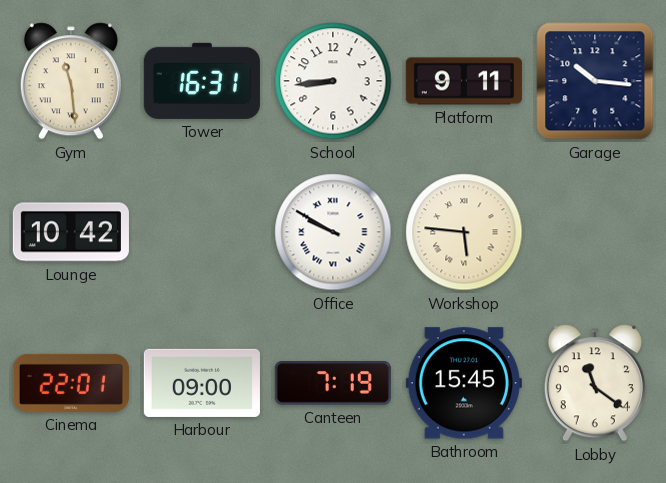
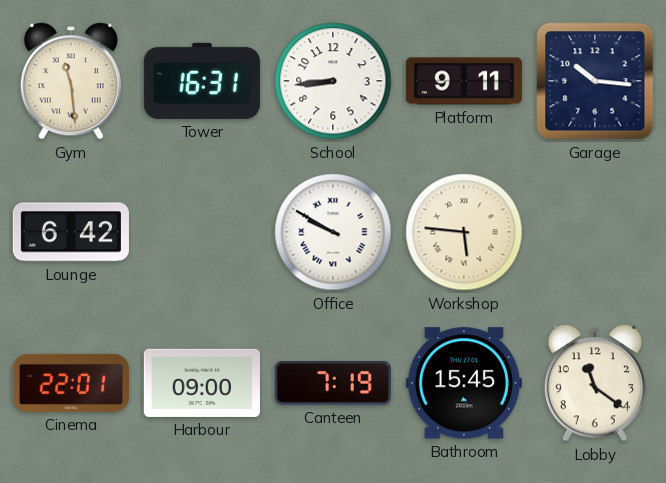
Lounge: 10:42 -> 6:42 (71, 232)
